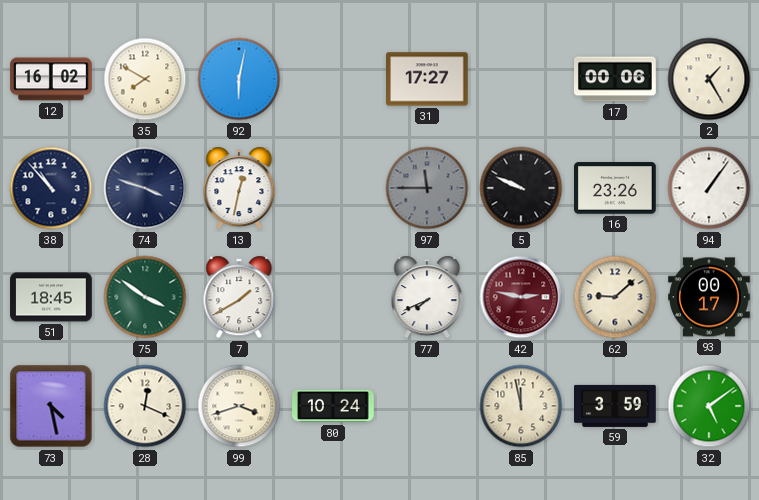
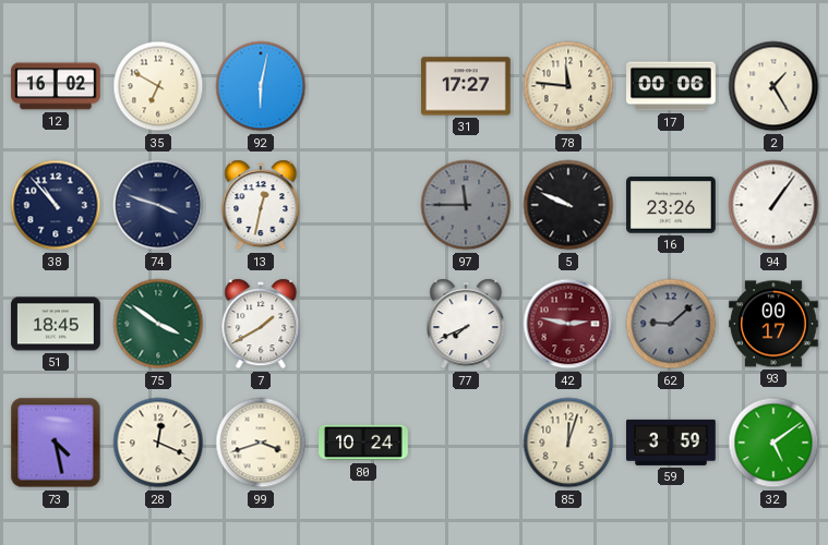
35: 7:50 -> 6:50 (158, 86)
78: none -> 11:46 (568, 86)
62 dial: cream -> grey (671, 324)
85: 11:58 -> 12:03 (568, 443)
